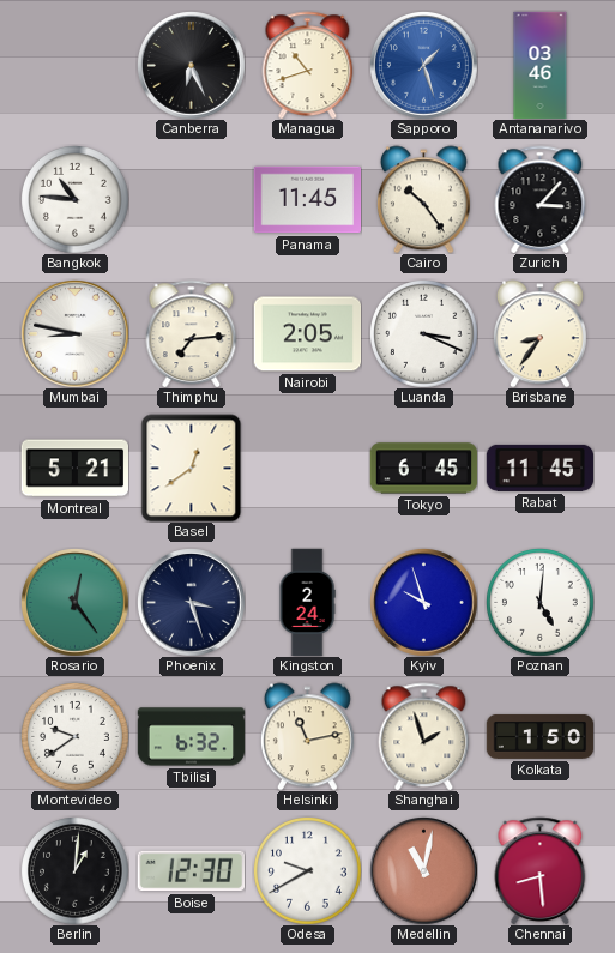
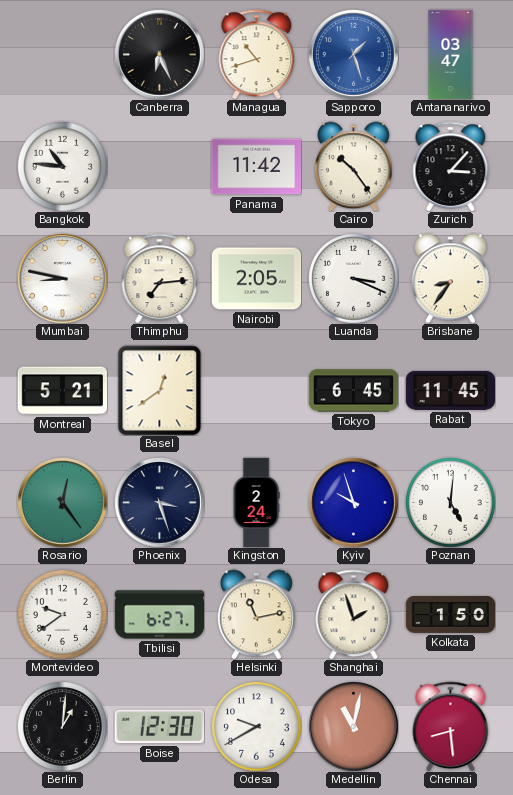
Antananarivo: 03:46 -> 03:47 (451, 54)
Panama: 11:45 -> 11:42 (256, 167)
Tbilisi: 6:32 -> 6:27 (159, 615)
